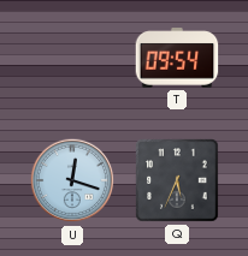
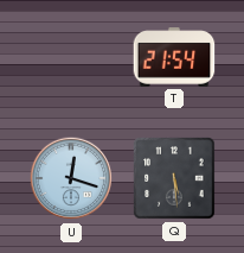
T: 09:54 -> 21:54 (174, 57)
Q: 5:34 -> 5:29 (174, 178)
